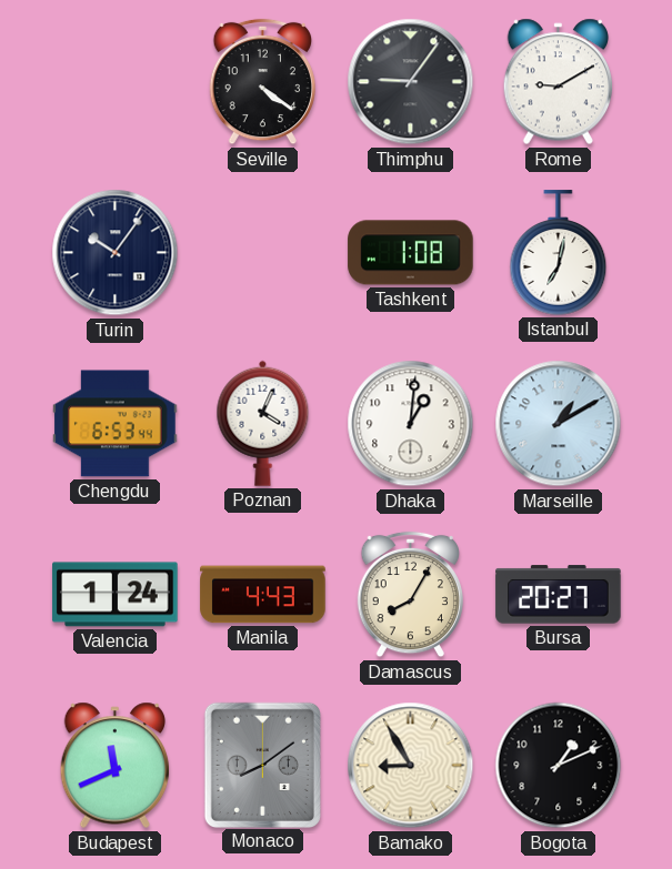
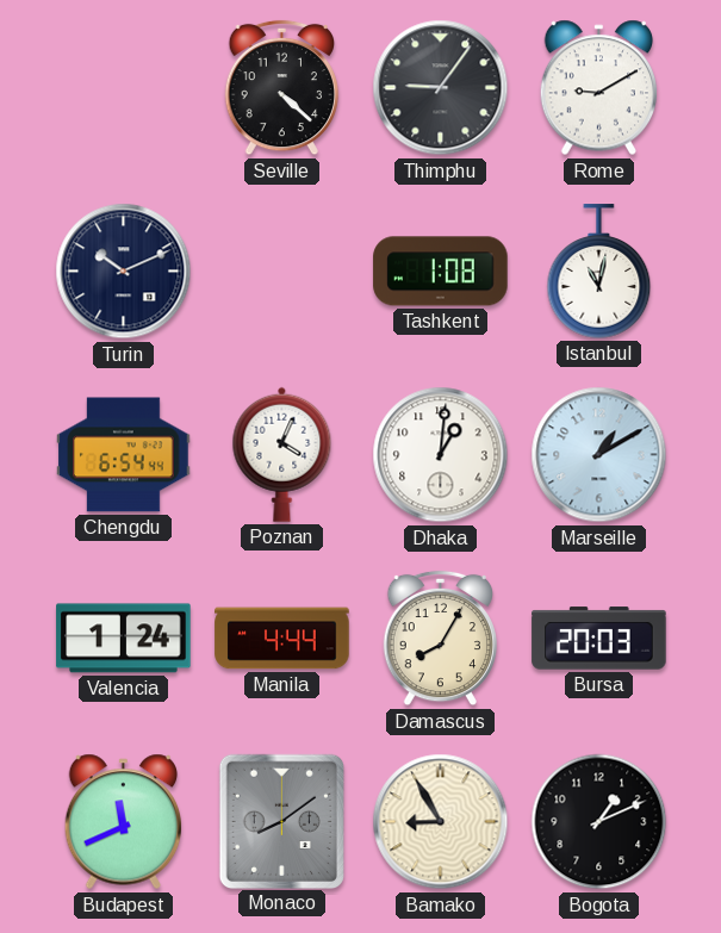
Seville: 4:21 -> 4:22 (281, 88)
Turin: 10:06 -> 10:11 (124, 272)
Istanbul: 7:02 -> 11:02 (599, 272)
Chengdu: 6:53 -> 6:54 (124, 455)
Manila: 4:43 -> 4:44 (282, 639)
Bursa: 20:27 -> 20:03 (599, 639)
